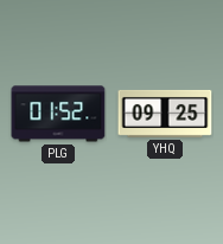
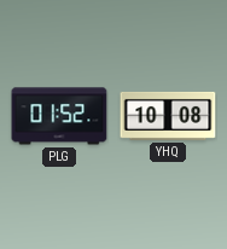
YHQ: 09:25 -> 10:08 (168, 116)
